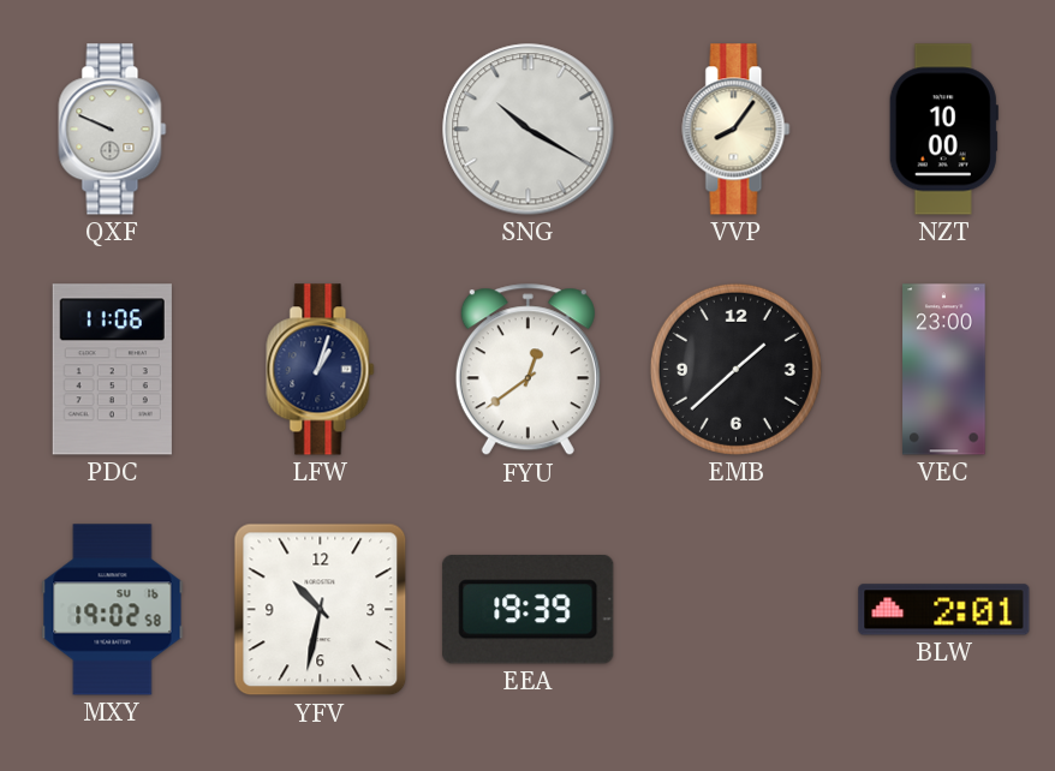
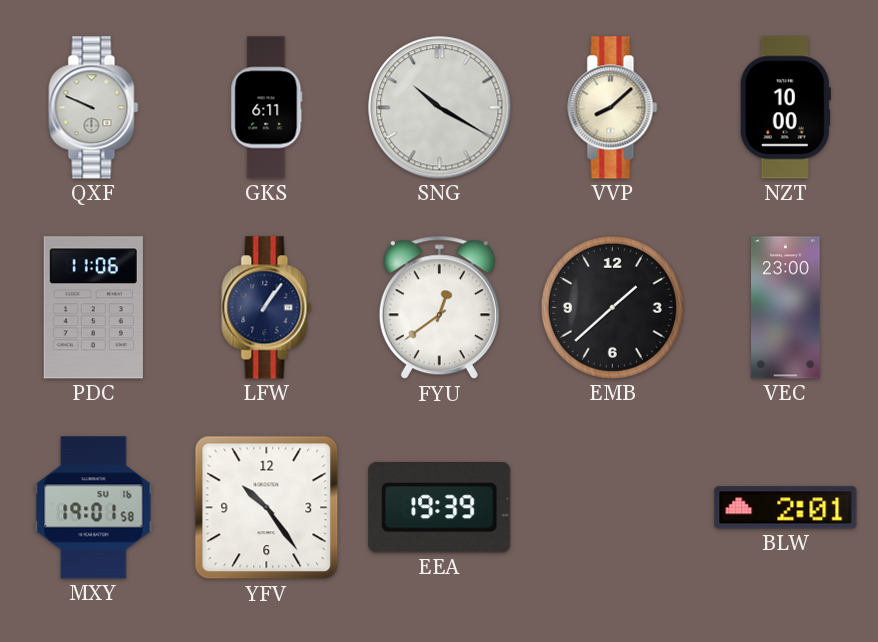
GKS: none -> 6:11 (267, 108)
VVP: 8:06 -> 8:08 (613, 108)
LFW: 1:03 -> 1:06 (267, 308)
MXY: 19:02 -> 19:01 (94, 508)
YFV: 10:32 -> 10:24 (267, 508)
